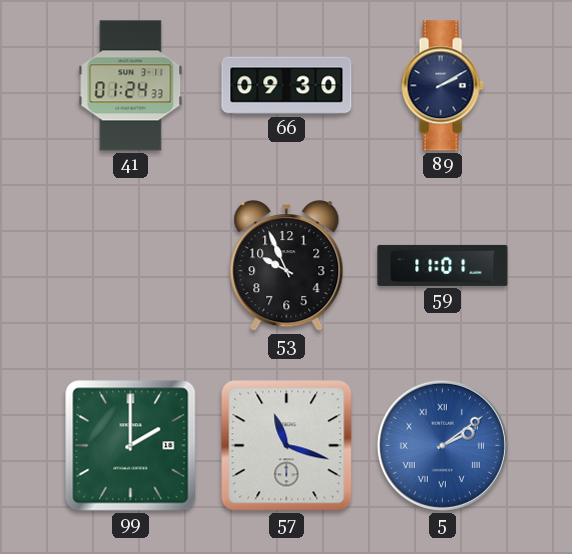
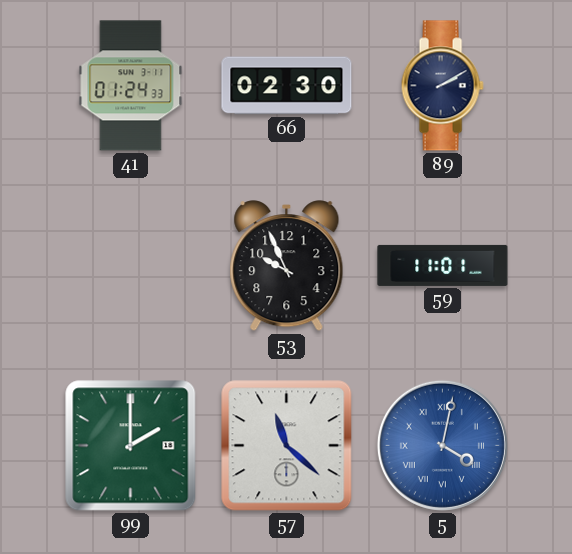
66: 09:30 -> 02:30 (287, 86)
57: 11:18 -> 11:22 (287, 446)
5: 2:09 -> 4:02 (442, 445)
